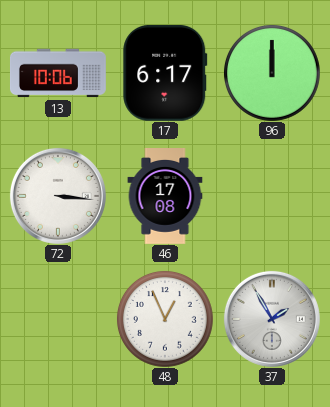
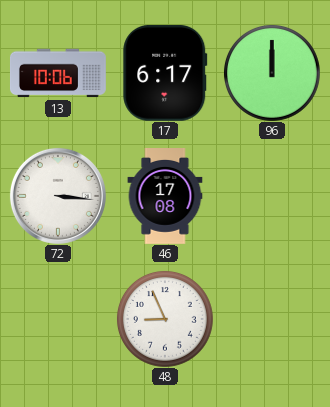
48: 12:56 -> 8:56 (165, 319)
37: 1:55 -> none (272, 319)
